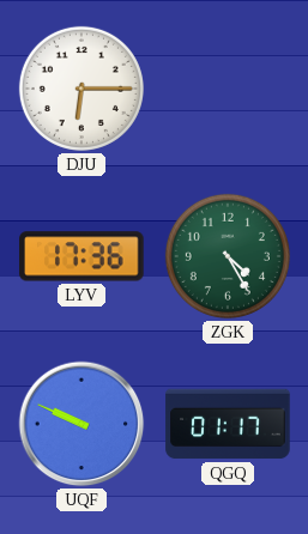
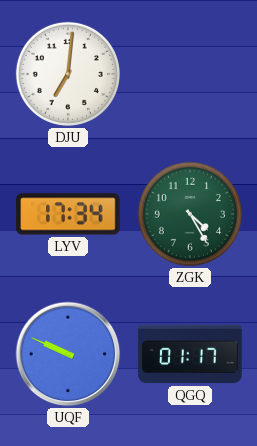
DJU: 6:15 -> 7:01 (68, 74)
LYV: 17:36 -> 17:34 (68, 214)
